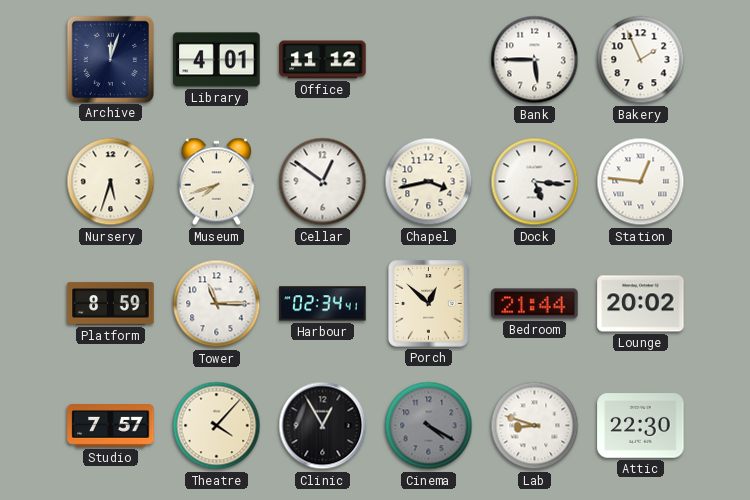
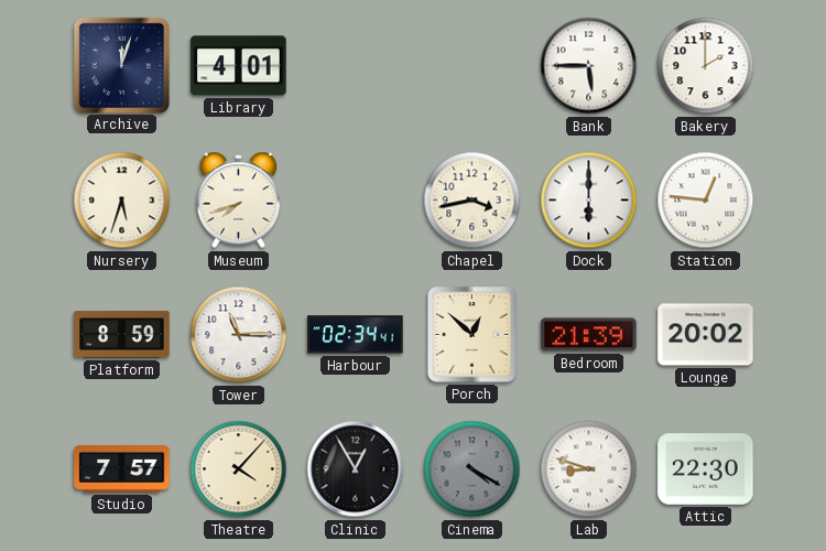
Office: 11:12 -> none (323, 60)
Bakery: 1:56 -> 2:00 (706, 66)
Cellar: 12:51 -> none (323, 182)
Dock: 5:16 -> 6:00 (589, 201)
Bedroom: 21:44 -> 21:39 (589, 335)
